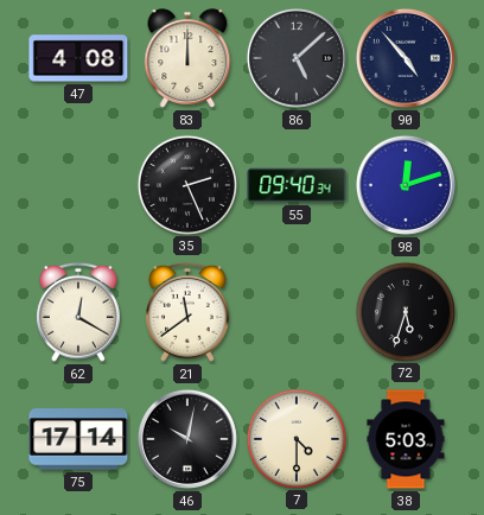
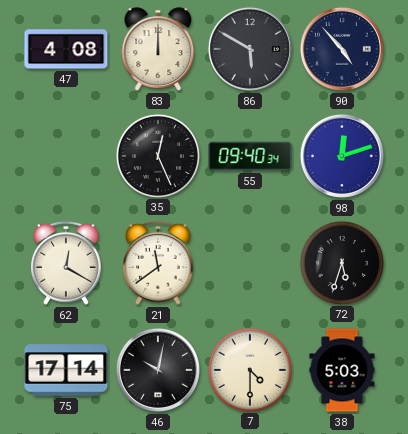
86: 5:08 -> 5:50 (250, 49)
35: 2:26 -> 12:26 (157, 155)
